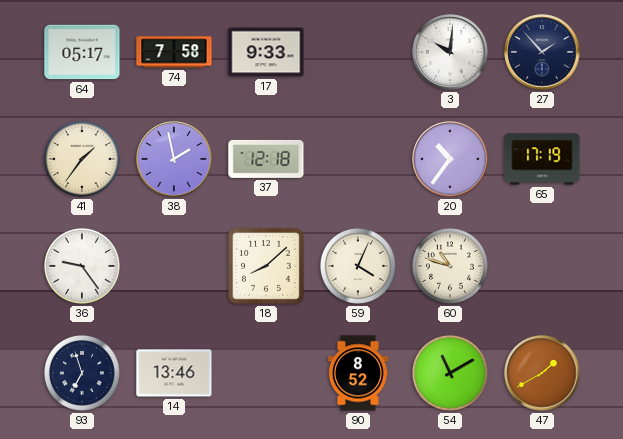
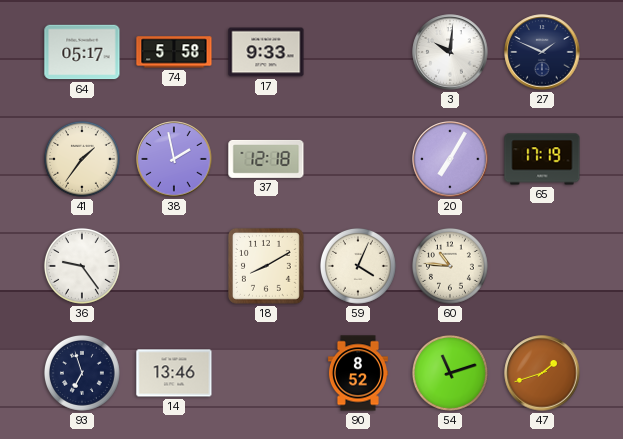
74: 7:58 -> 5:58 (174, 52)
27: 1:53 -> 1:49 (542, 52)
20: 10:36 -> 7:05 (450, 159)
18: 8:08 -> 8:10 (266, 266)
60: 10:48 -> 10:46 (450, 266)
54: 11:10 -> 11:12 (450, 373)
47: 1:40 -> 1:42 (542, 373)
